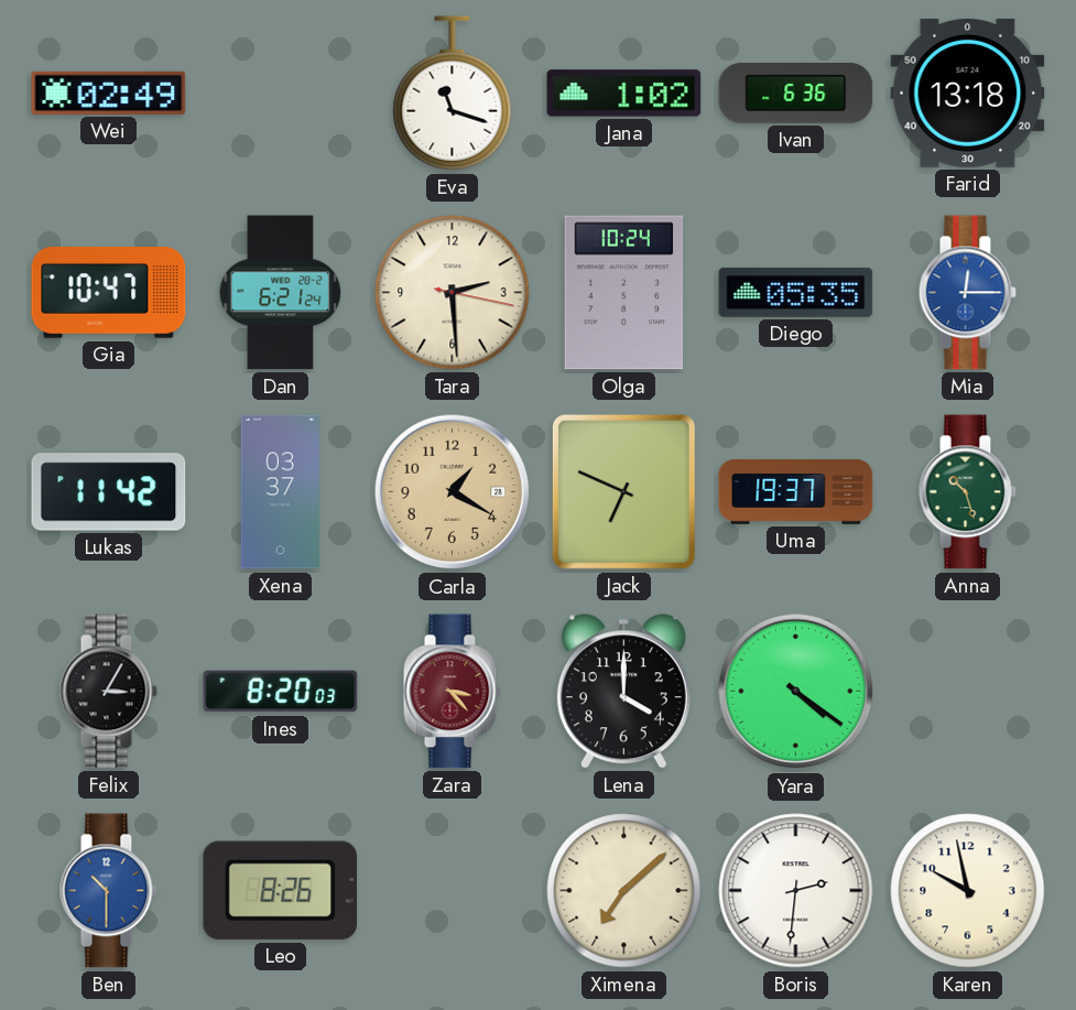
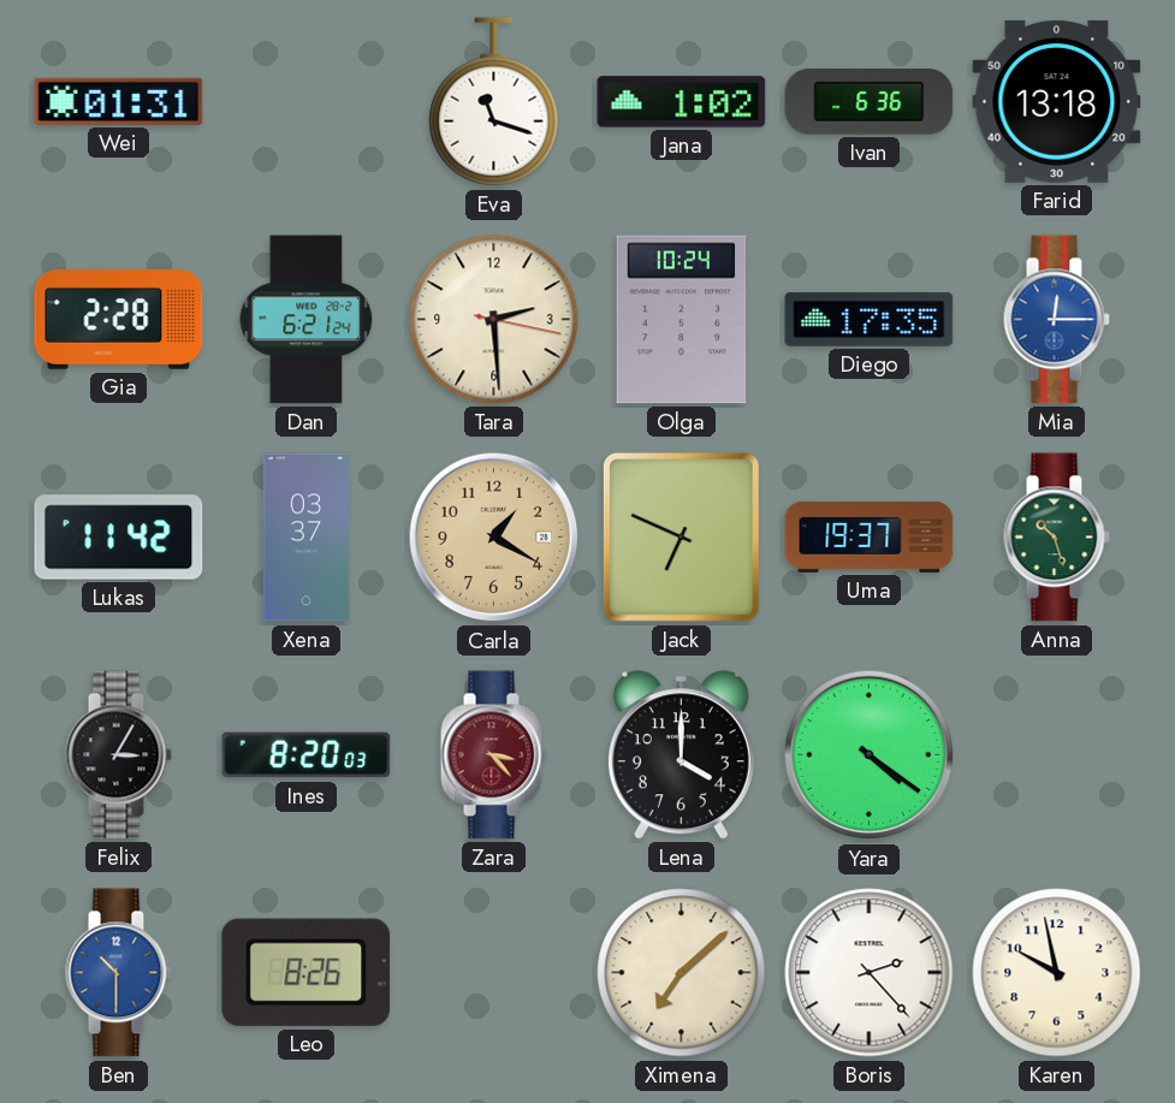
Wei: 02:49 -> 01:31 (119, 101)
Gia: 10:47 -> 2:28 (119, 320)
Diego: 05:35 -> 17:35 (870, 319)
Boris: 2:31 -> 2:23 (870, 973)
